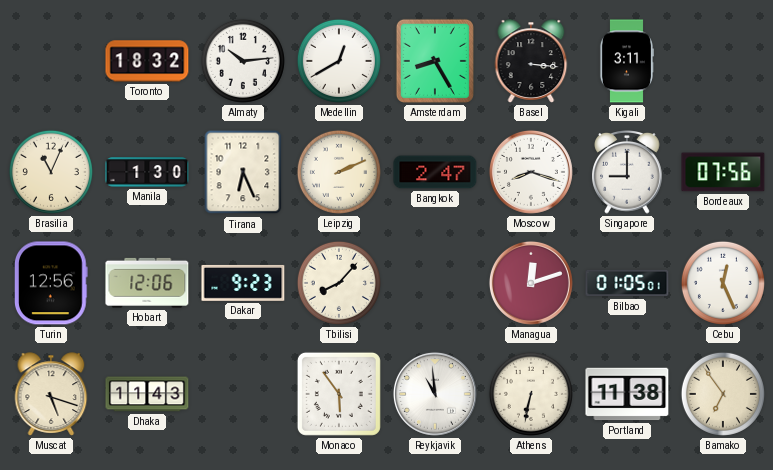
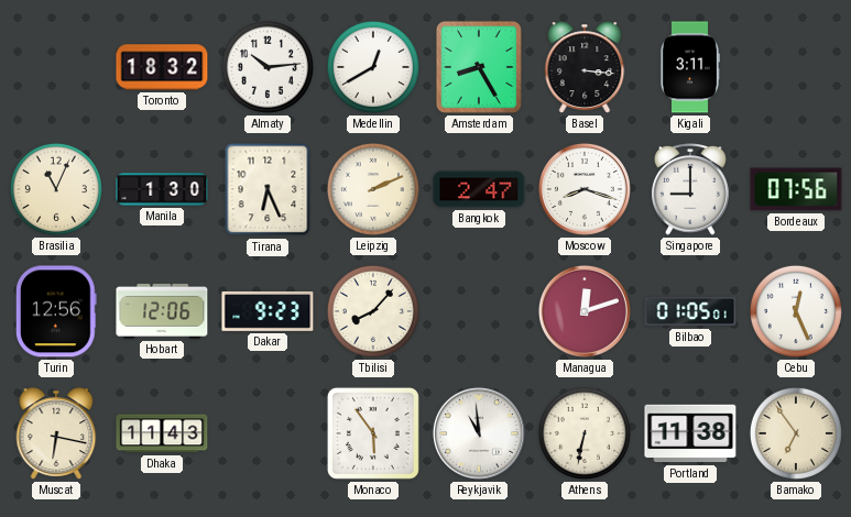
Muscat: 5:18 -> 6:17 (56, 433)
